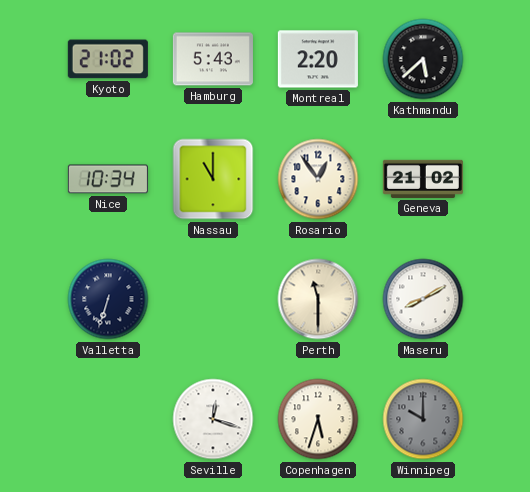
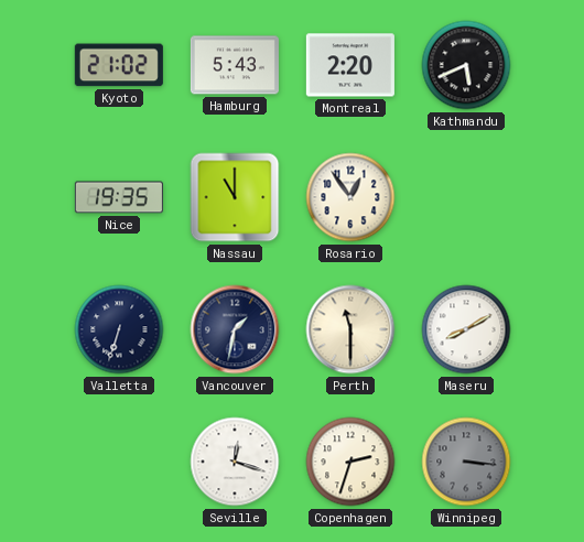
Kathmandu: 5:38 -> 5:41 (466, 65)
Nice: 10:34 -> 19:35 (119, 197)
Geneva: 21:02 -> none (423, 179)
Vancouver: none -> 1:32 (235, 329)
Copenhagen: 5:33 -> 2:33 (350, 462)
Winnipeg: 10:00 -> 3:16 (466, 462)
